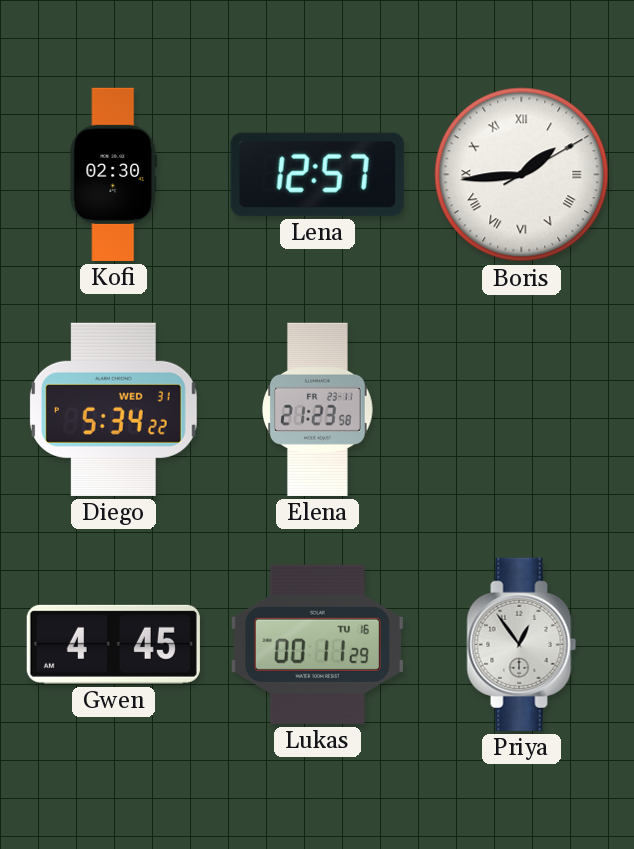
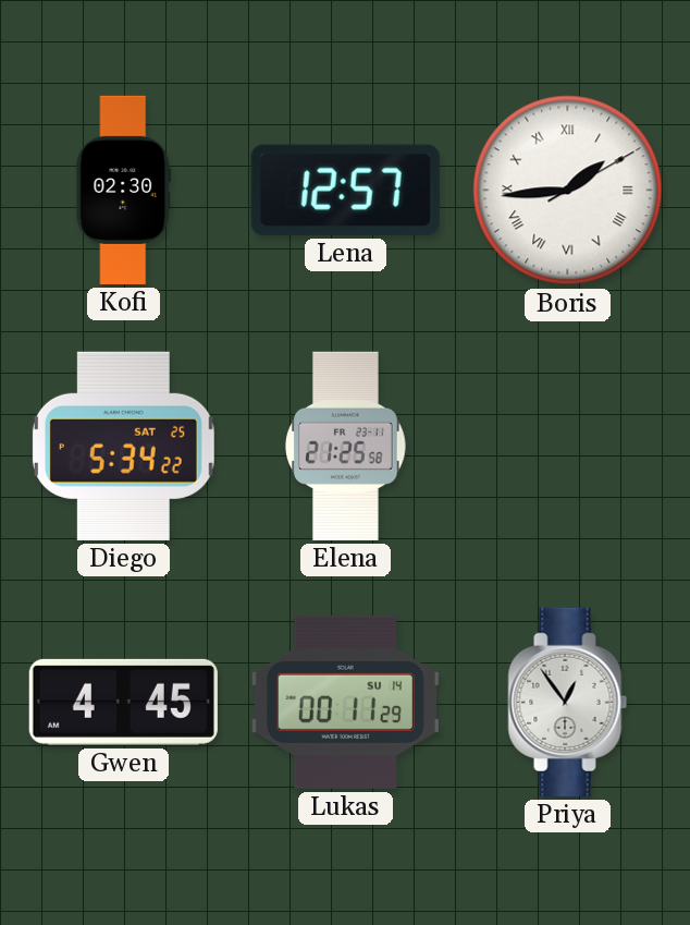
Diego date: WED 31 -> SAT 25 (123, 446)
Elena: 21:23 -> 21:25 (346, 446)
Lukas date: TU 16 -> SU 14 (345, 702)
